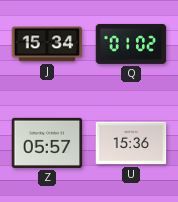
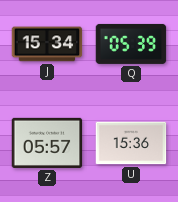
Q: 01:02 -> 05:39 (131, 44)
